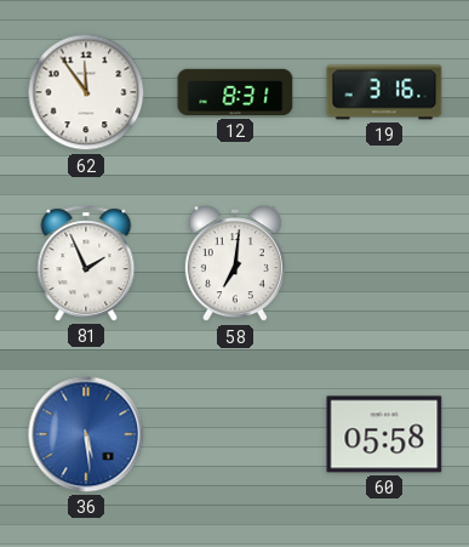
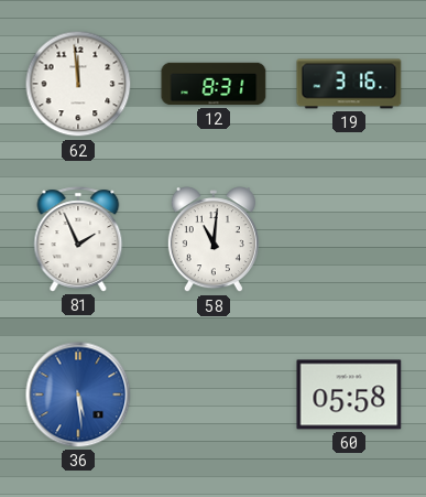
62: 11:54 -> 11:59 (78, 84)
58: 7:01 -> 11:01 (214, 240)
